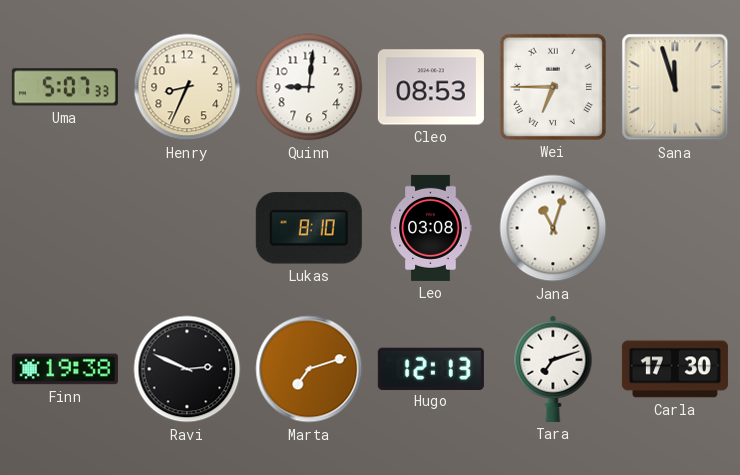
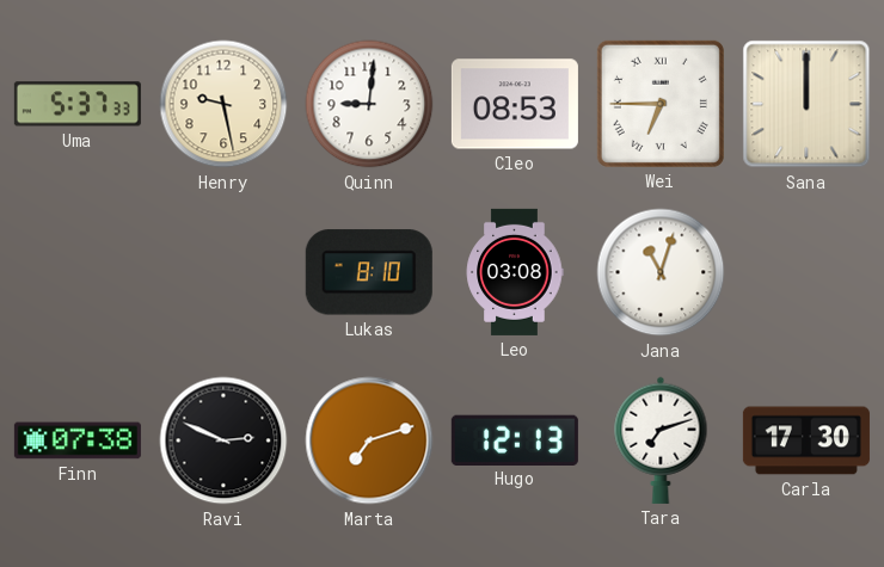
Uma: 5:07 -> 5:37 (78, 104)
Henry: 8:34 -> 9:28 (223, 104)
Sana: 11:57 -> 12:00 (806, 104)
Finn: 19:38 -> 07:38 (78, 440)
